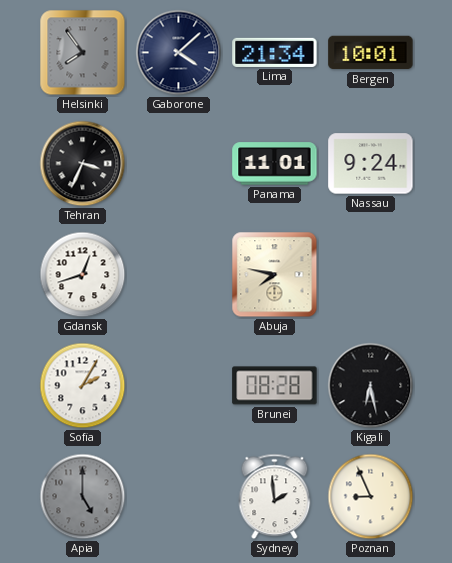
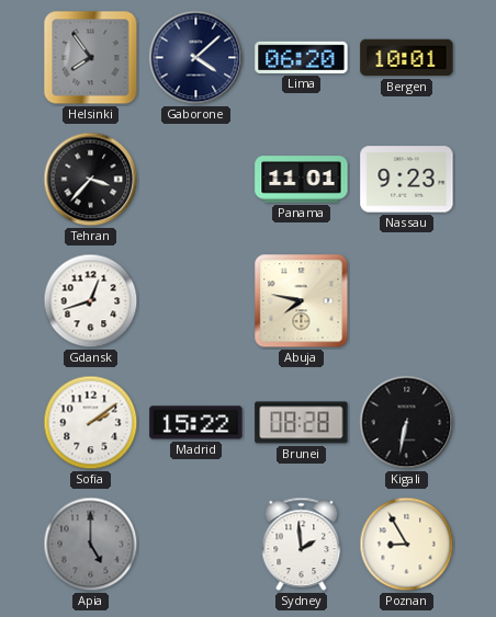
Lima: 21:34 -> 06:20 (302, 57)
Tehran: 3:34 -> 3:37 (91, 180)
Nassau: 9:24 -> 9:23 (407, 180)
Sofia: 2:05 -> 2:09 (91, 423)
Madrid: none -> 15:22 (196, 423)
Kigali: 6:28 -> 6:32 (407, 423)
Poznan: 8:56 -> 8:55 (407, 545)
